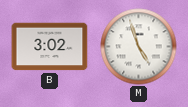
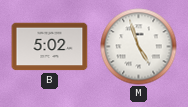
B: 3:02 -> 5:02 (50, 47)
